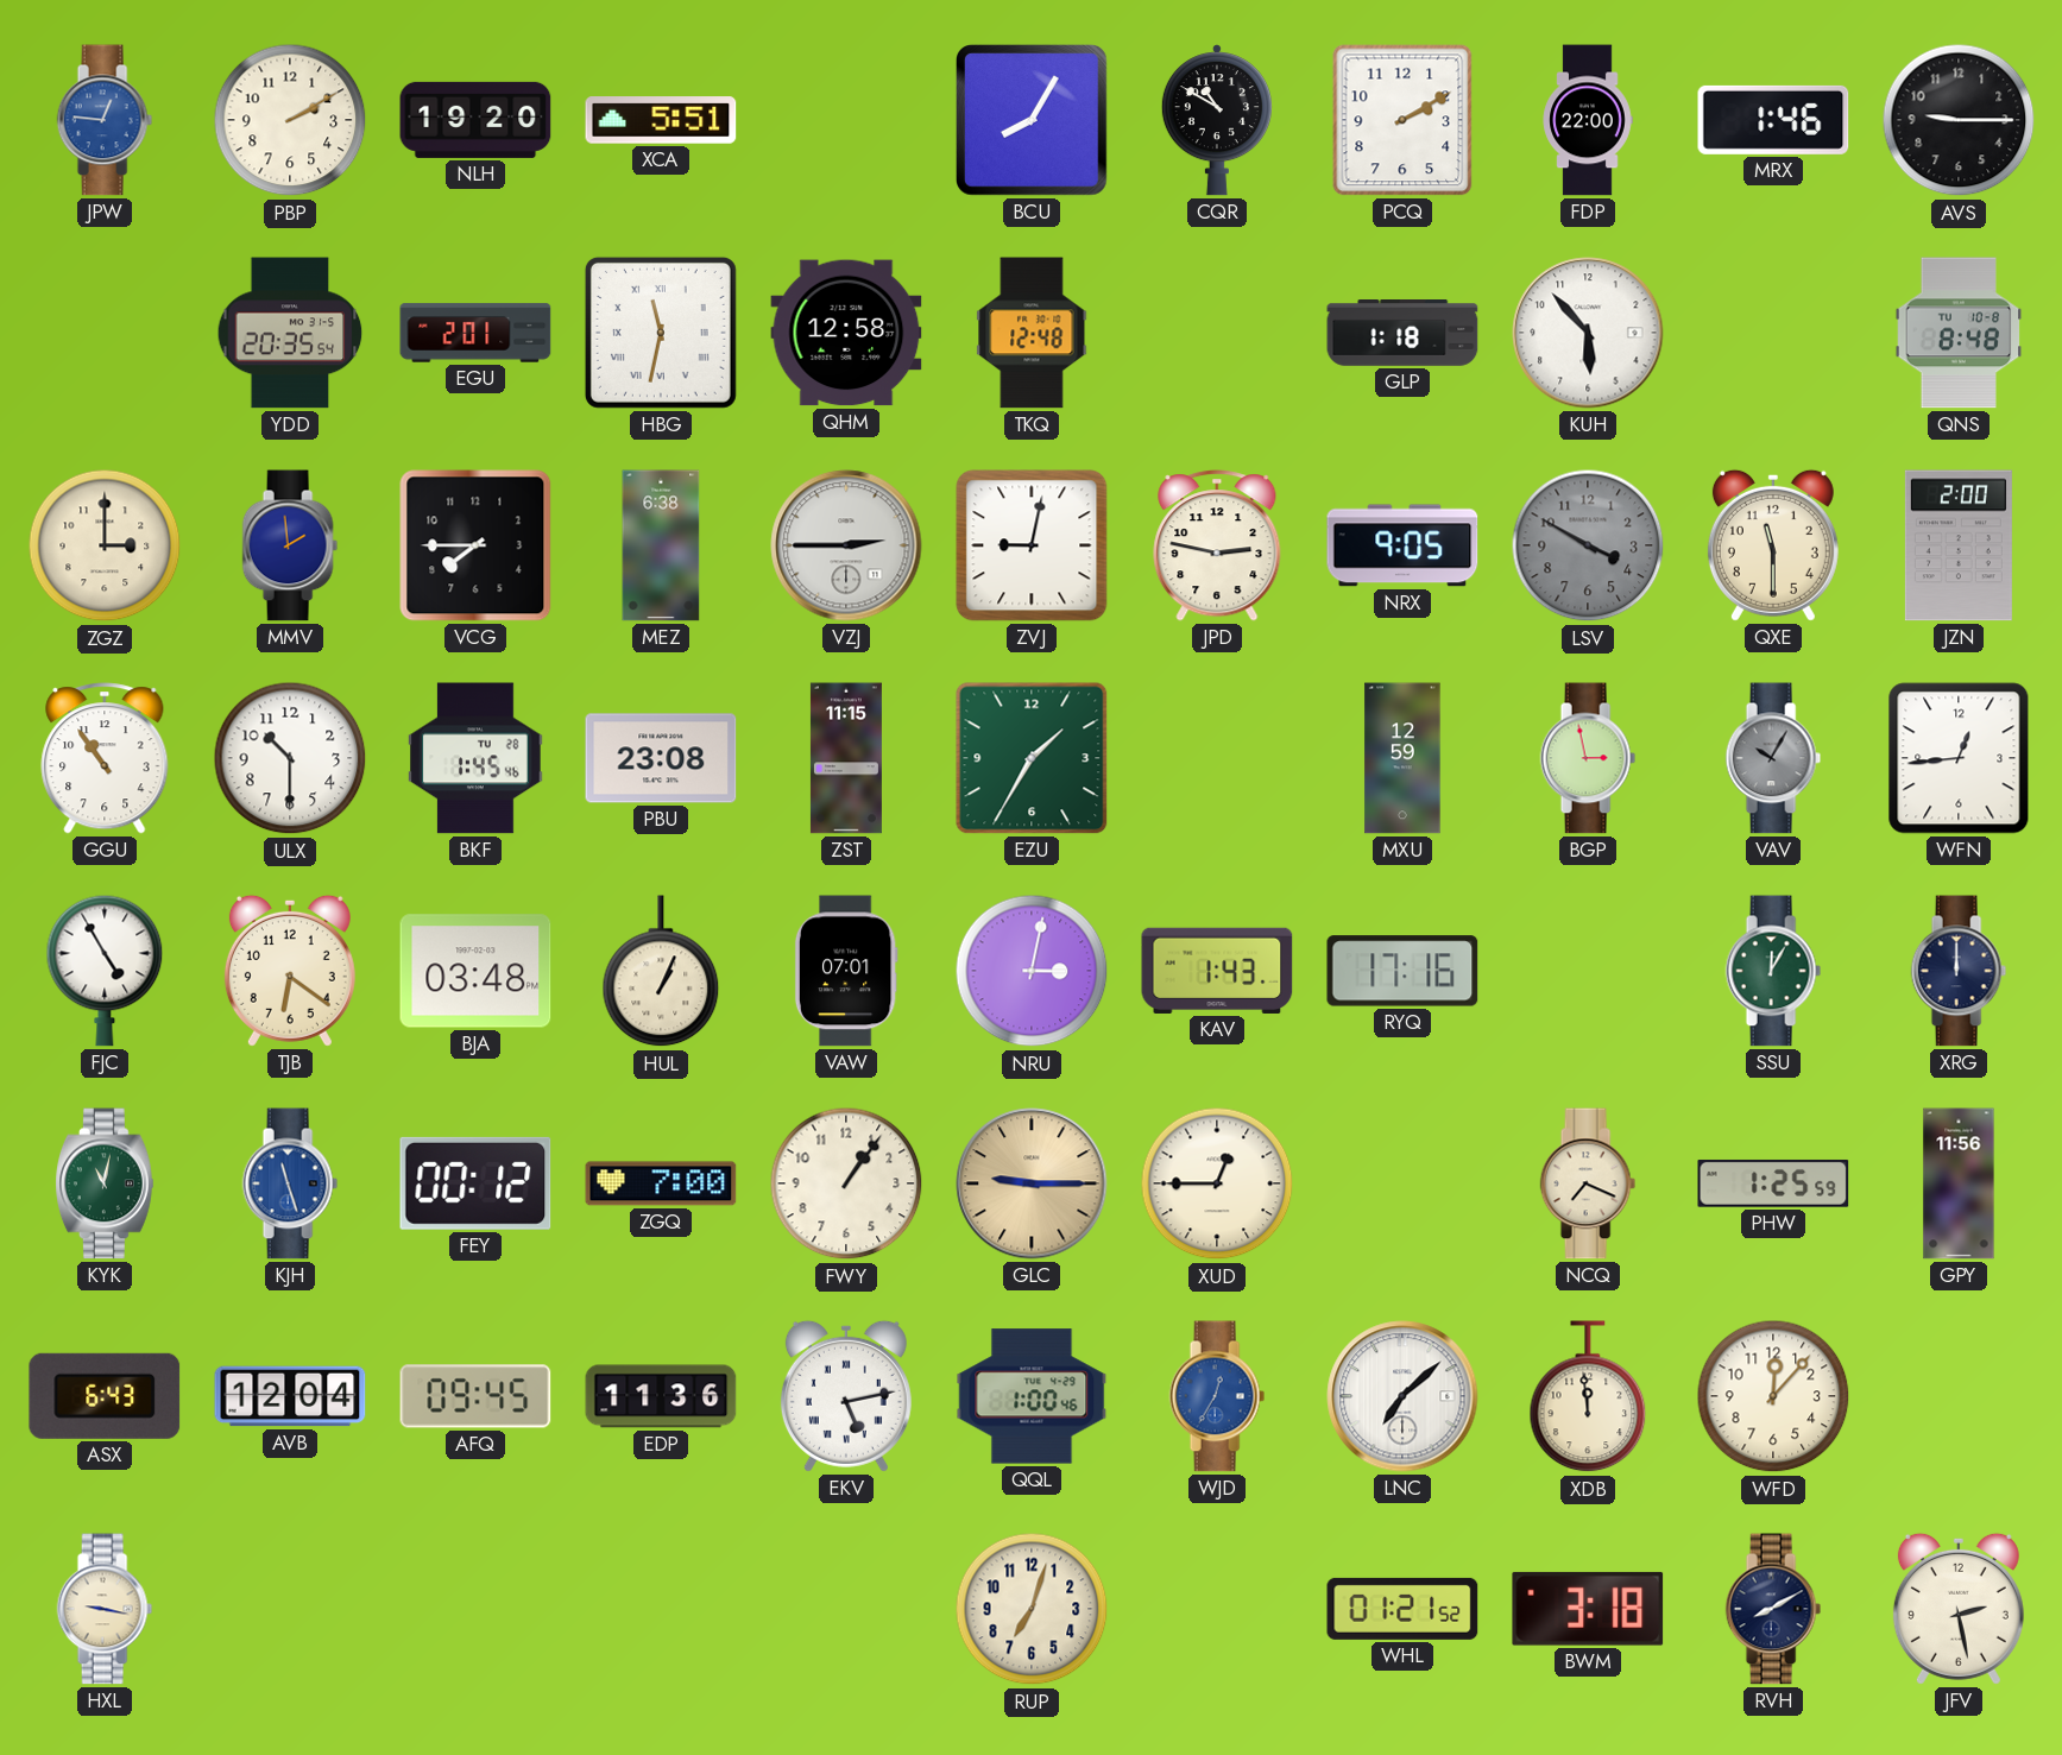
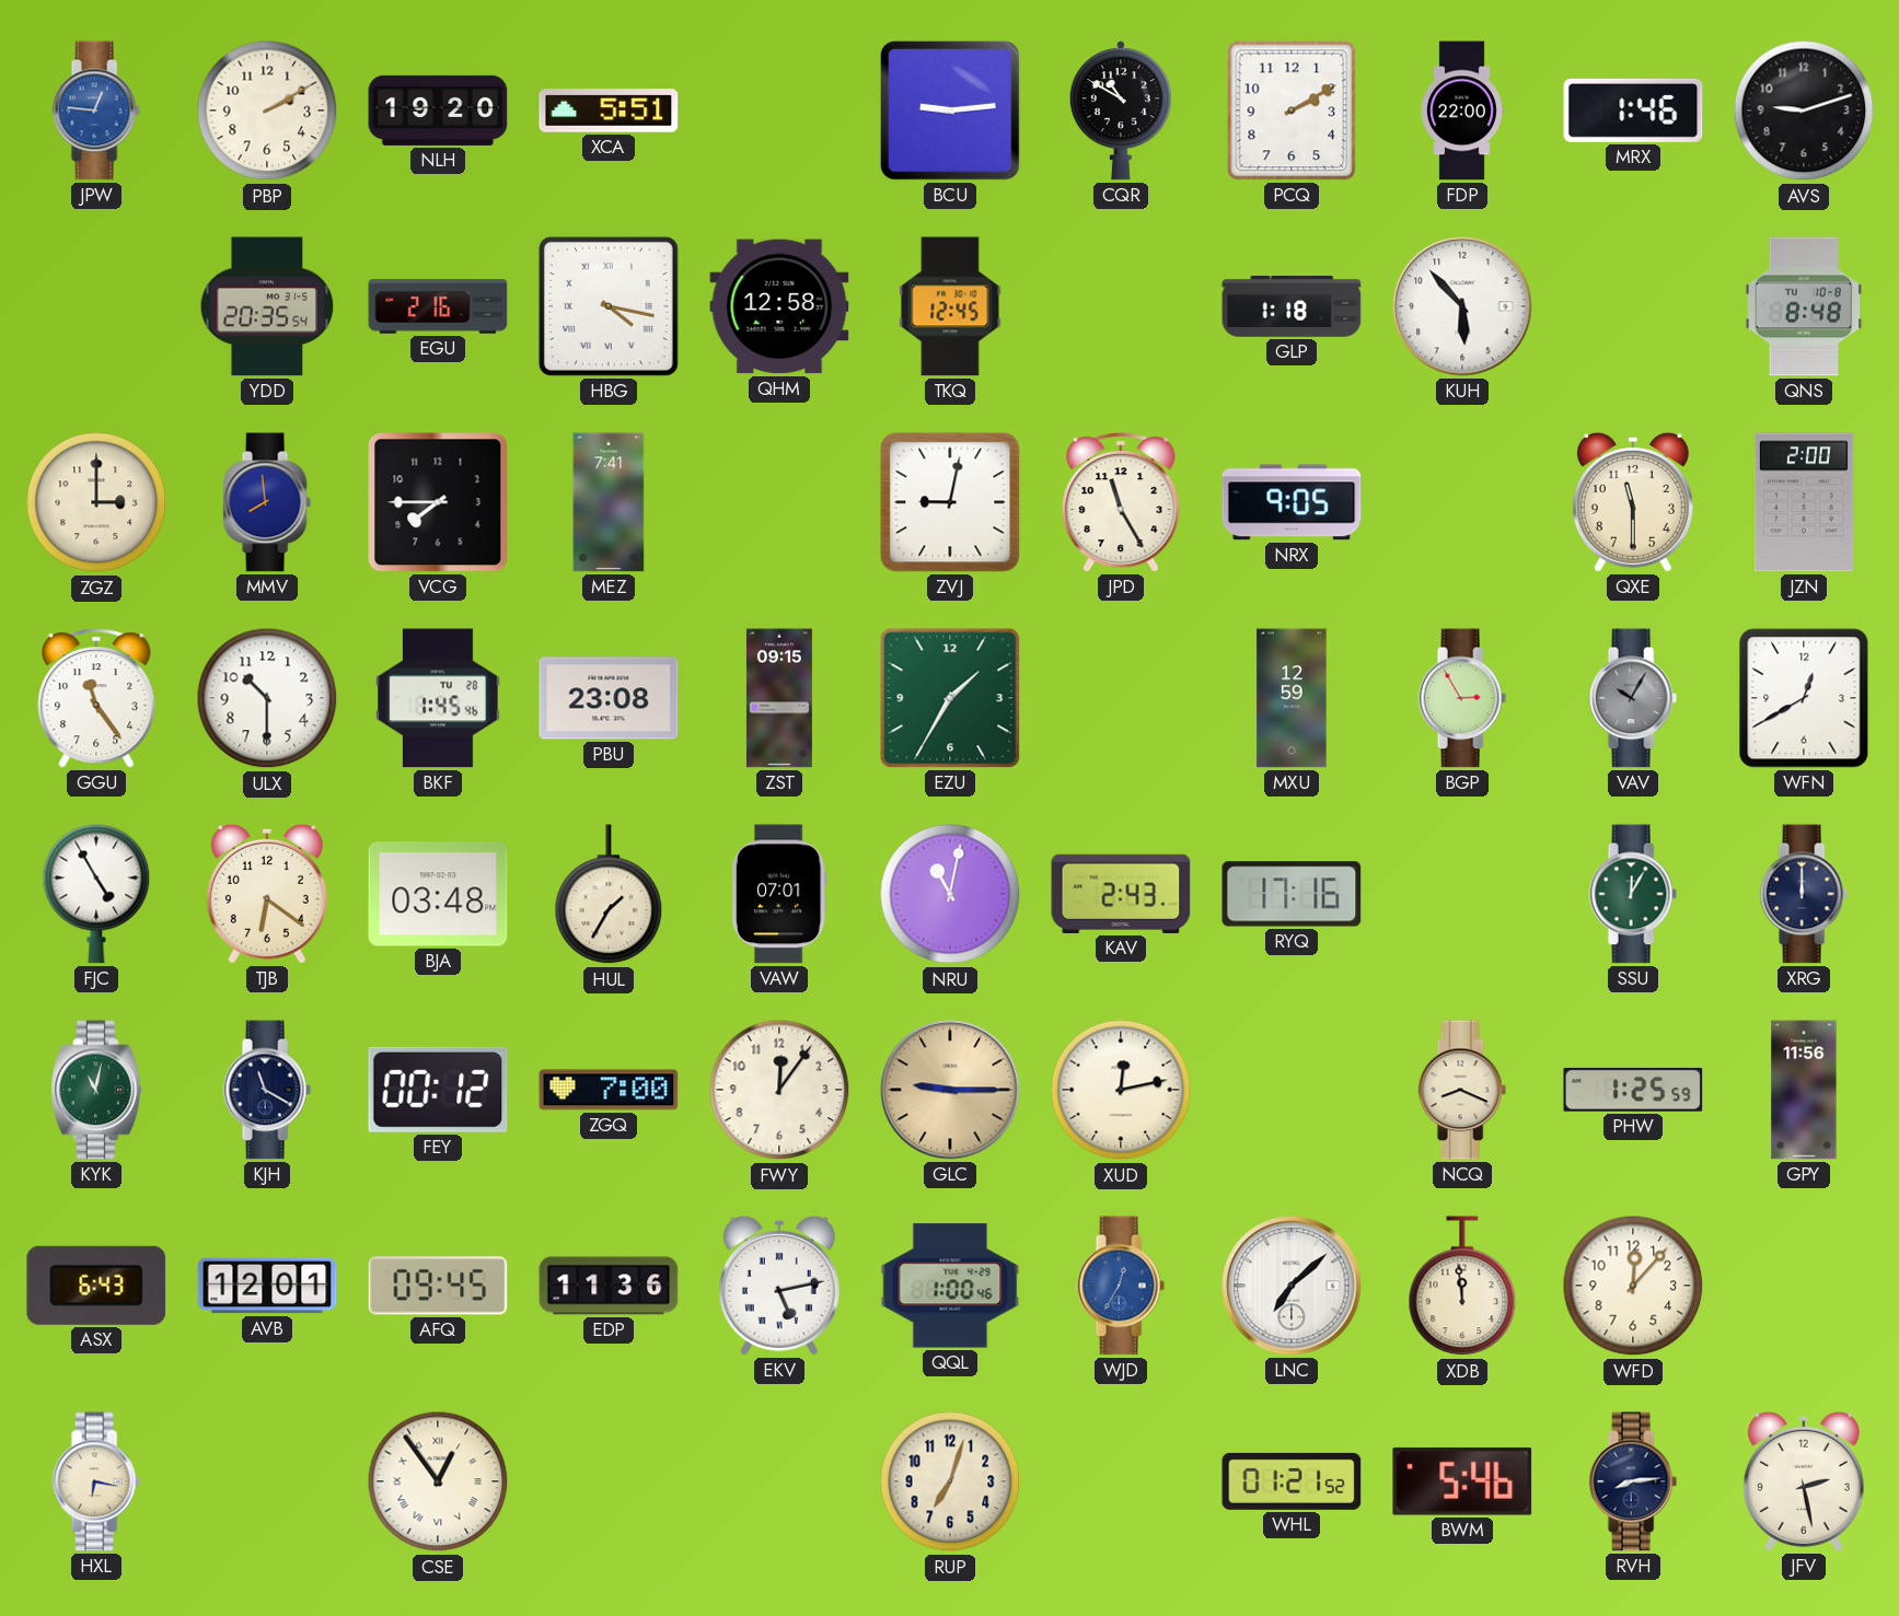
BCU: 8:05 -> 9:14 (951, 112)
AVS: 9:15 -> 9:12 (1804, 111)
EGU: 2:01 -> 2:16 (438, 306)
HBG: 11:32 -> 4:17 (609, 306)
TKQ: 12:48 -> 12:45 (950, 306)
MMV: 1:59 -> 7:59 (267, 502)
MEZ: 6:38 -> 7:41 (609, 502)
VZJ: 2:45 -> none (846, 545)
JPD: 2:47 -> 11:25 (1121, 502)
LSV: 3:50 -> none (1588, 545)
GGU: 10:54 -> 11:24 (96, 698)
ZST: 11:15 -> 09:15 (779, 698)
BGP: 2:58 -> 2:55 (1462, 698)
WFN: 12:44 -> 12:40 (1804, 698)
HUL: 1:04 -> 1:35 (609, 895)
NRU: 3:02 -> 11:02 (950, 894)
KAV: 1:43 -> 2:43 (1121, 894)
KJH: 11:27 -> 11:20 (267, 1090)
KJH dial: blue -> navy (267, 1090)
FWY: 1:06 -> 12:06 (779, 1090)
XUD: 12:45 -> 12:13 (1121, 1090)
NCQ: 7:19 -> 8:19 (1462, 1090)
AVB: 12:04 -> 12:01 (267, 1286)
HXL: 9:17 -> 6:17 (96, 1481)
CSE: none -> 12:54 (438, 1481)
BWM: 3:18 -> 5:46 (1462, 1481)
RVH: 8:10 -> 8:14 (1633, 1481)
